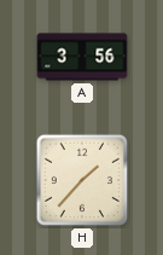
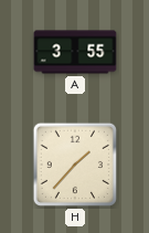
A: 3:56 -> 3:55 (75, 52)
